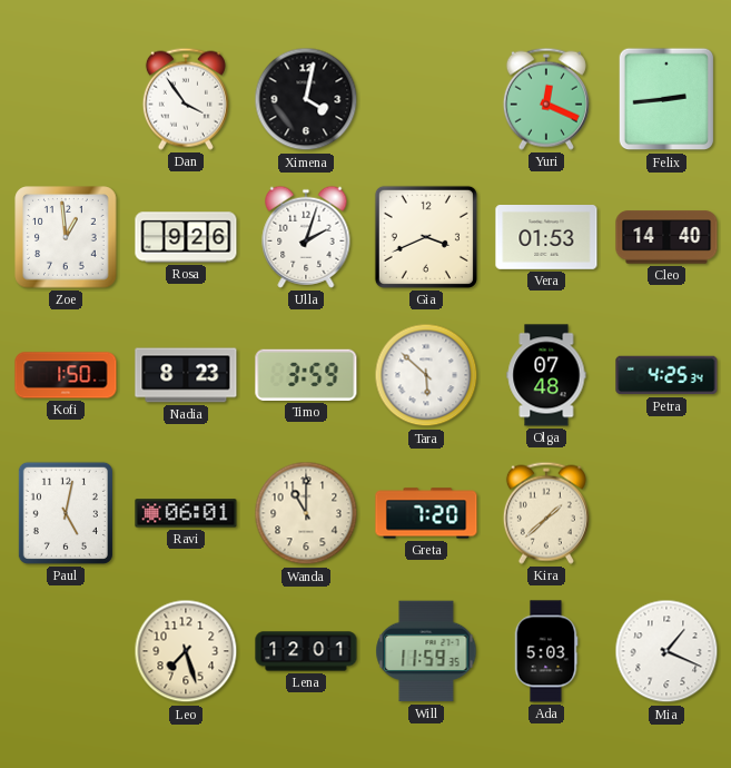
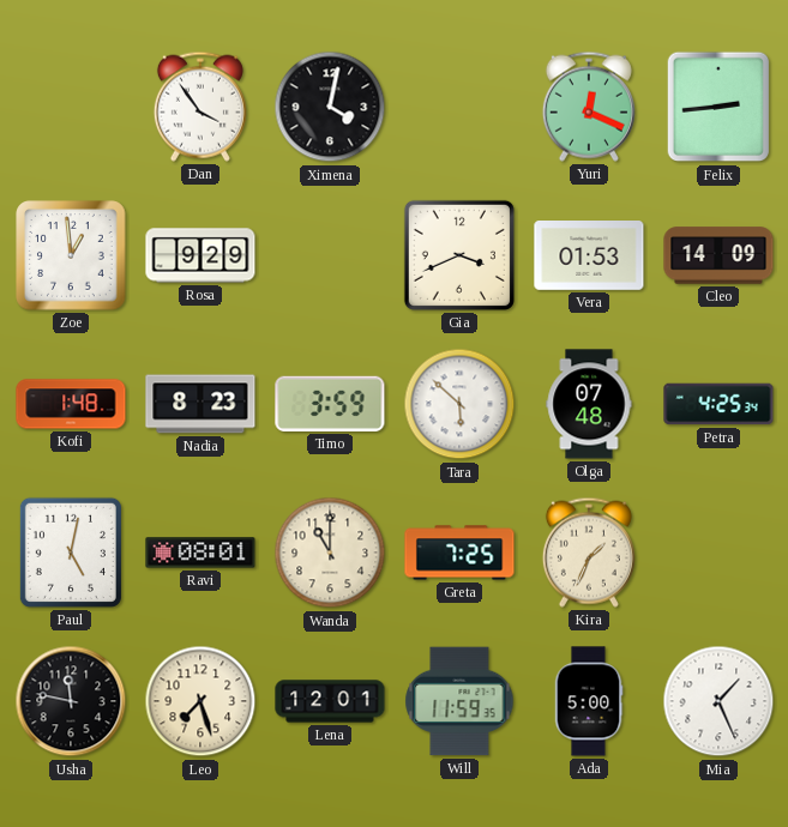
Rosa: 9:26 -> 9:29 (200, 255)
Ulla: 2:03 -> none (306, 237)
Cleo: 14:40 -> 14:09 (718, 255)
Kofi: 1:50 -> 1:48 (71, 404)
Ravi: 06:01 -> 08:01 (200, 553)
Greta: 7:20 -> 7:25 (459, 553)
Kira: 1:38 -> 1:34 (589, 553)
Usha: none -> 11:47 (71, 701)
Ada: 5:03 -> 5:00 (589, 701)
Mia: 1:19 -> 1:26 (718, 701)
